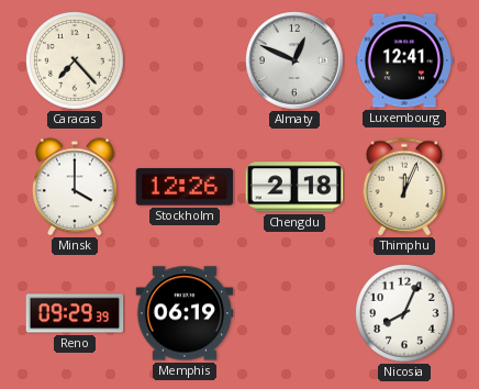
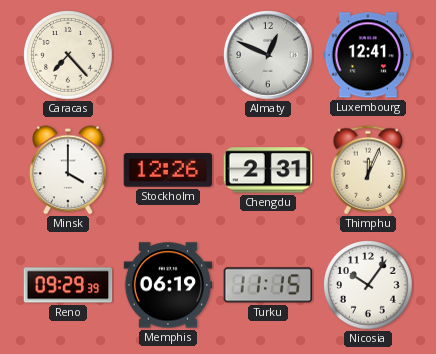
Chengdu: 2:18 -> 2:31 (268, 170)
Turku: none -> 11:15 (268, 285)
Nicosia: 8:04 -> 10:06 (369, 286)
